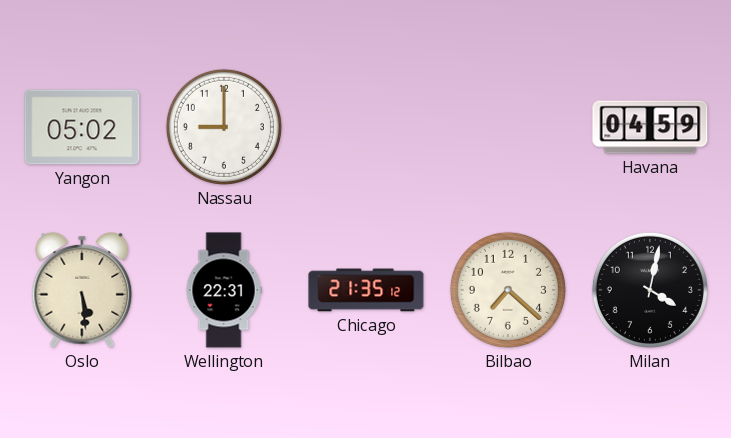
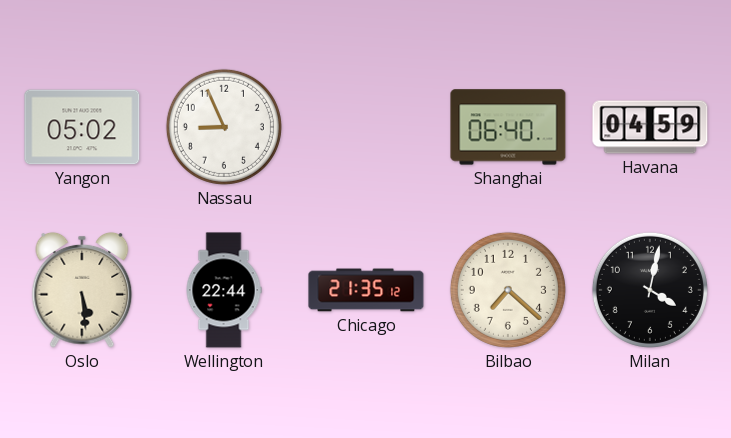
Nassau: 9:00 -> 8:56 (224, 127)
Shanghai: none -> 06:40 (508, 127)
Wellington: 22:31 -> 22:44 (224, 290)
